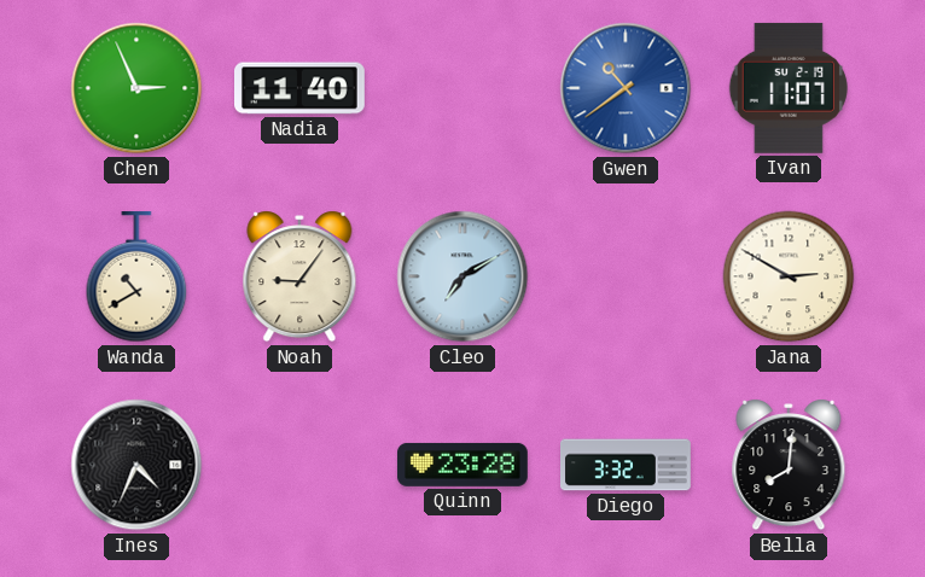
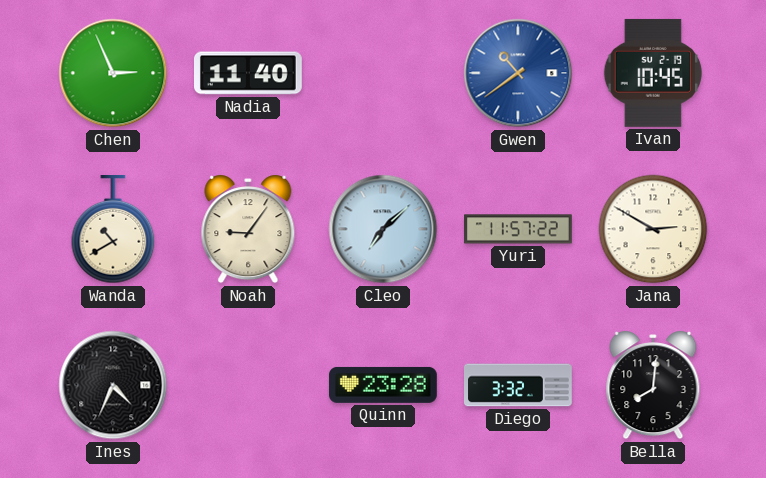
Ivan: 11:07 -> 10:45 (653, 73)
Cleo: 7:10 -> 7:08 (383, 229)
Yuri: none -> 11:57 (519, 229)
